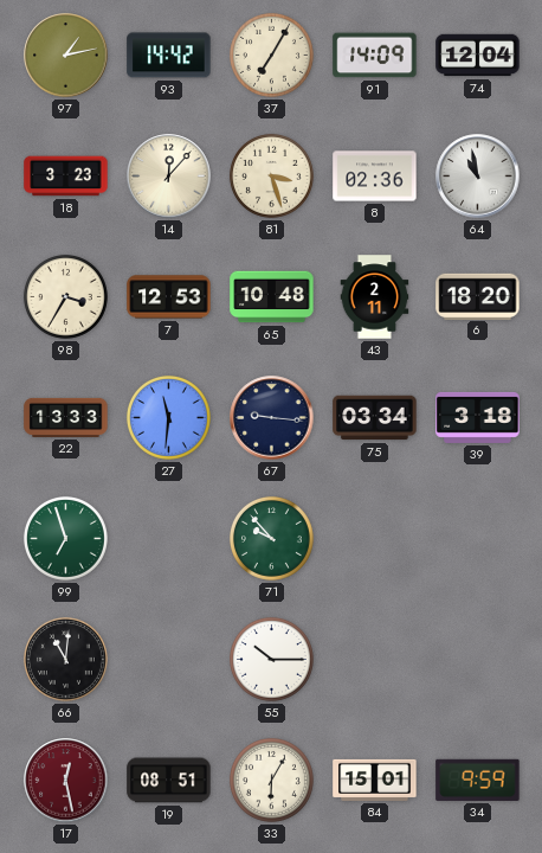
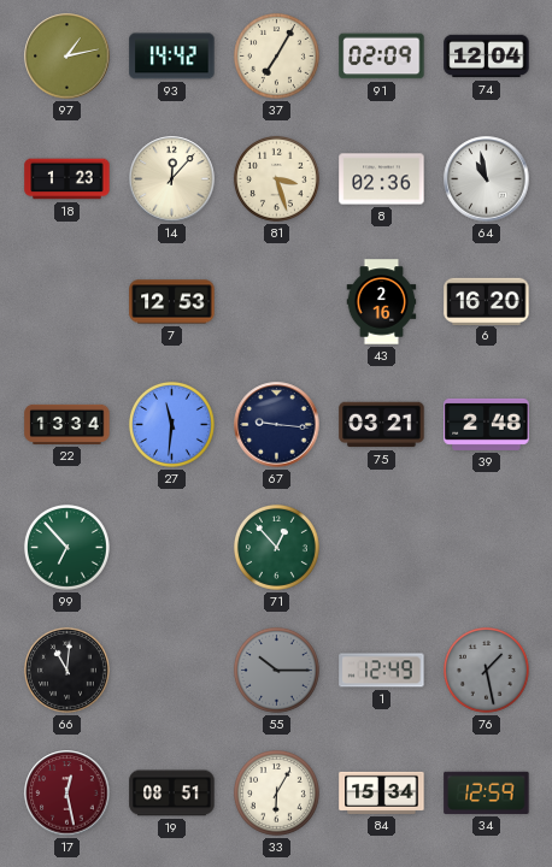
91: 14:09 -> 02:09 (382, 57)
18: 3:23 -> 1:23 (67, 179)
98: 3:35 -> none (65, 296)
65: 10:48 -> none (272, 297)
43: 2:11 -> 2:16 (382, 302)
6: 18:20 -> 16:20 (487, 301)
22: 13:33 -> 13:34 (67, 424)
75: 03:34 -> 03:21 (382, 425)
39: 3:18 -> 2:48 (487, 424)
99: 6:57 -> 6:53 (66, 547)
71: 9:53 -> 12:53 (276, 547)
55 dial: white -> grey (276, 670)
1: none -> 12:49 (382, 671)
76: none -> 1:28 (486, 670)
84: 15:01 -> 15:34 (382, 792)
34: 9:59 -> 12:59 (487, 792)
